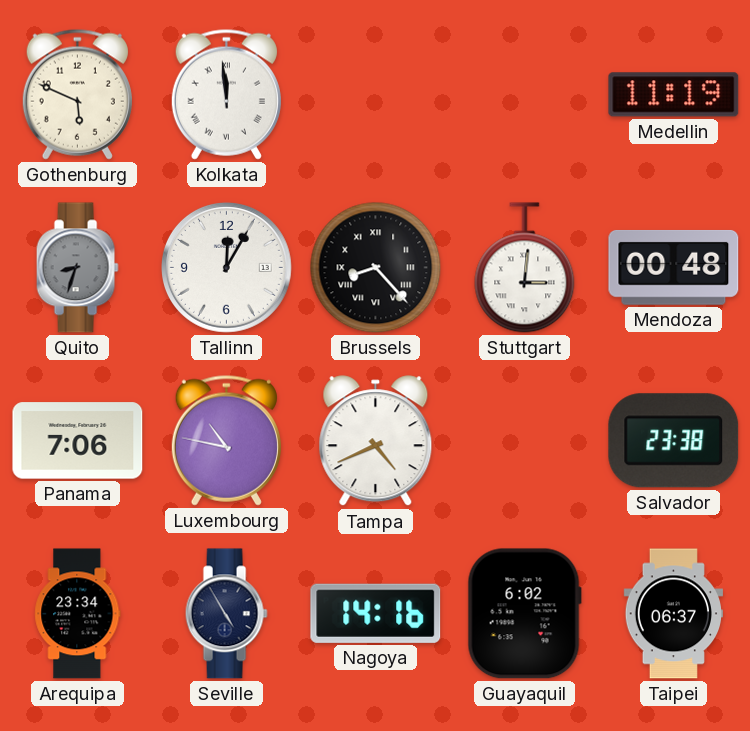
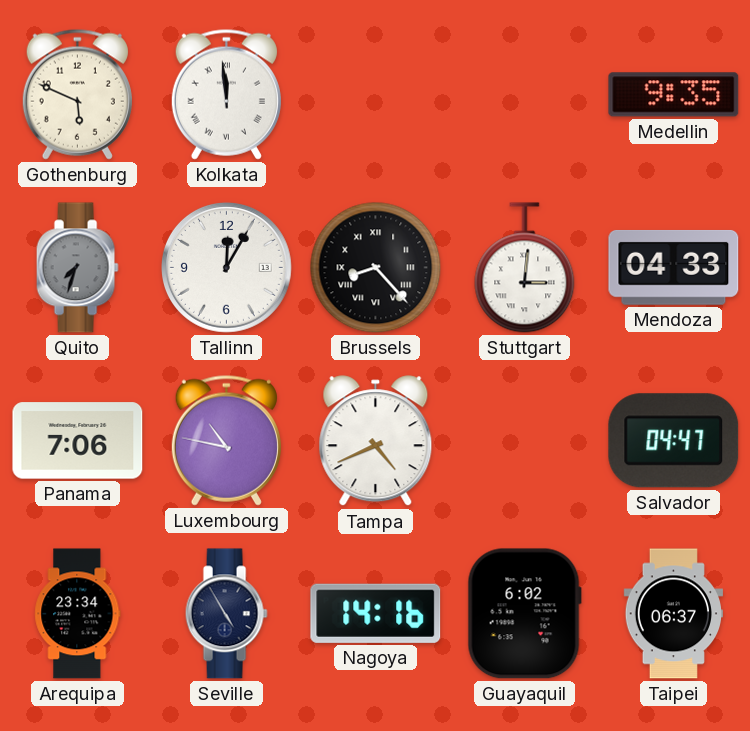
Medellin: 11:19 -> 9:35 (674, 95)
Quito: 8:33 -> 7:33 (77, 268)
Mendoza: 00:48 -> 04:33 (674, 267)
Salvador: 23:38 -> 04:47 (674, 441)
